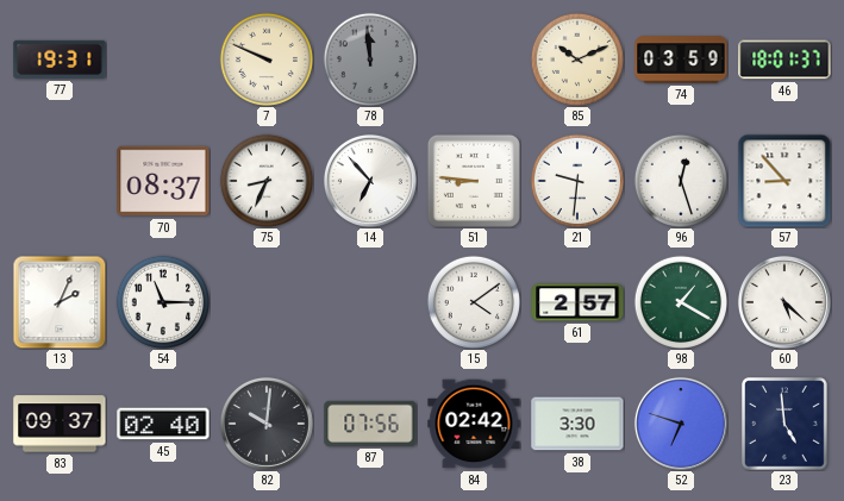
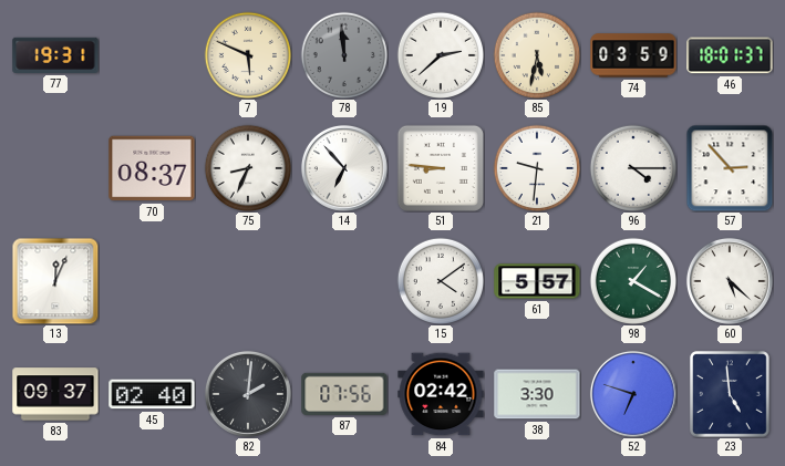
7: 9:49 -> 5:49 (247, 54)
19: none -> 2:38 (440, 54)
85: 10:11 -> 5:32 (536, 54)
96: 12:27 -> 4:15 (632, 167)
57: 8:53 -> 2:53 (730, 168)
13: 2:04 -> 12:04 (55, 281)
54: 11:15 -> none (162, 301)
61: 2:57 -> 5:57 (537, 281)
82: 10:01 -> 2:01 (248, 394)
